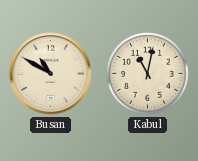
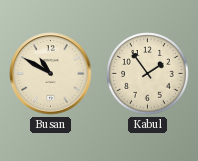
Kabul: 11:02 -> 1:54 (148, 74)
